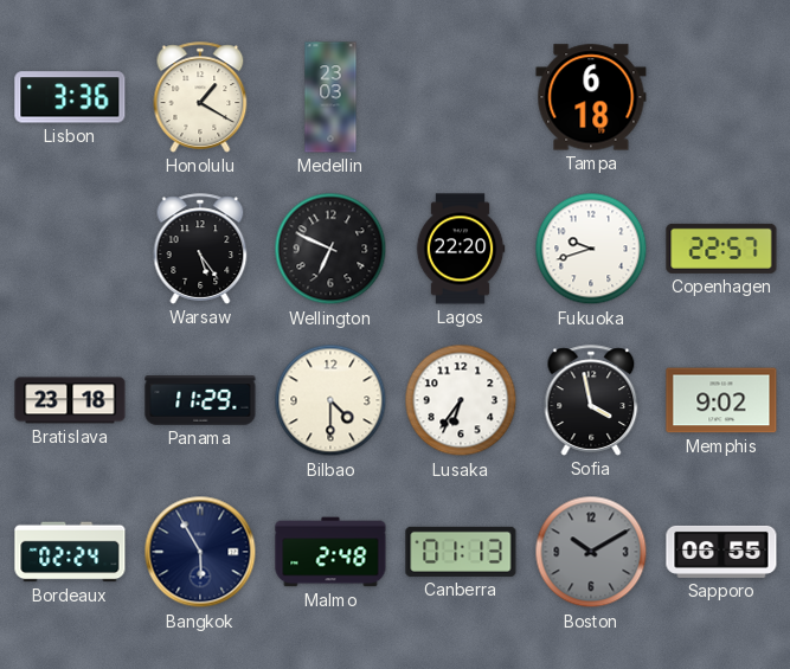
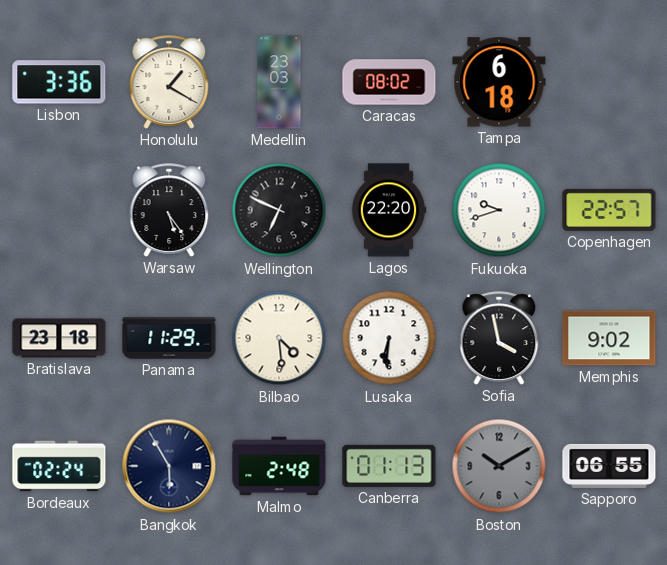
Caracas: none -> 08:02 (389, 82)
Bilbao: 4:30 -> 4:29 (279, 338)
Lusaka: 6:36 -> 6:31 (389, 338)
